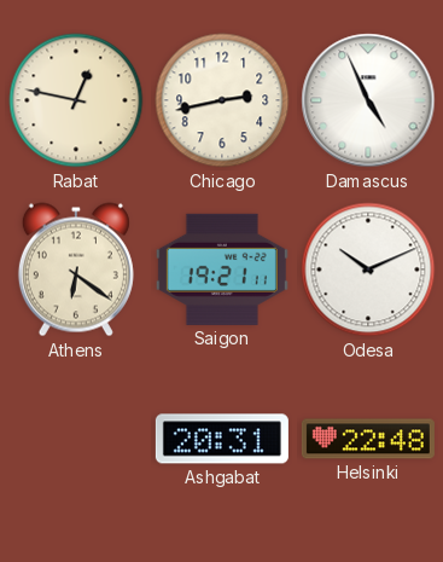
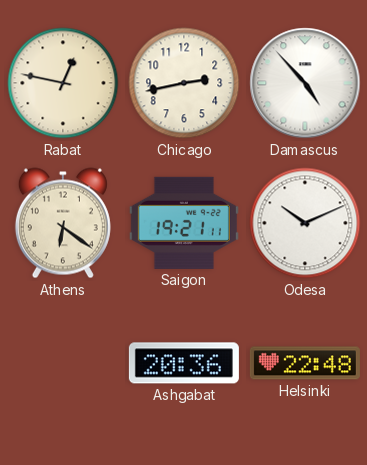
Damascus: 4:56 -> 4:53 (305, 83)
Ashgabat: 20:31 -> 20:36 (184, 363)
